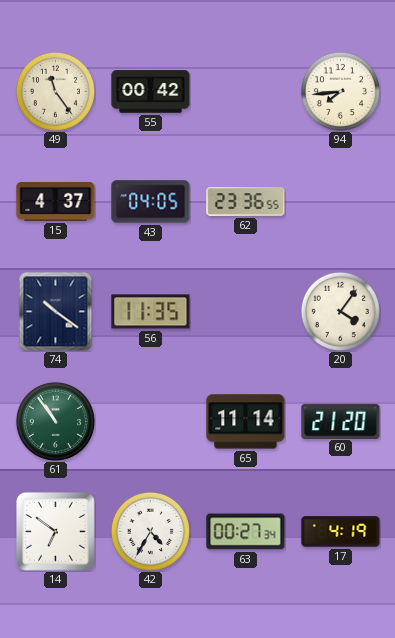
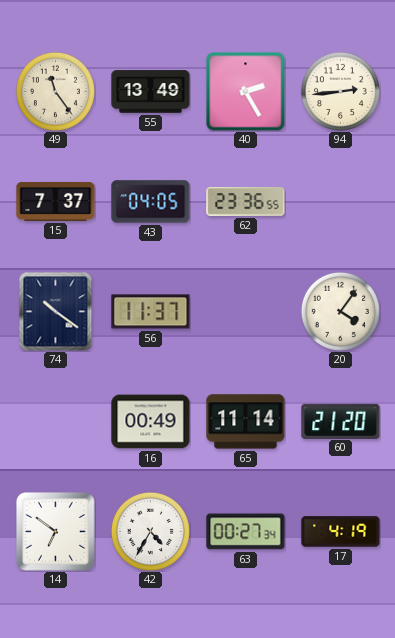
55: 00:42 -> 13:49 (151, 92)
40: none -> 2:25 (246, 92)
94: 7:44 -> 2:44 (340, 91)
15: 4:37 -> 7:37 (56, 201)
56: 11:35 -> 11:37 (151, 312)
61: 10:54 -> none (55, 421)
16: none -> 00:49 (151, 422)
